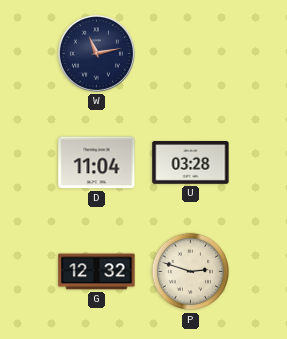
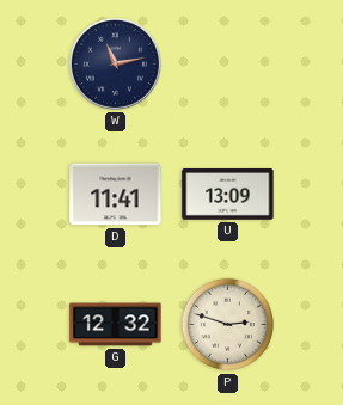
D: 11:04 -> 11:41 (116, 195)
U: 03:28 -> 13:09 (228, 195)
